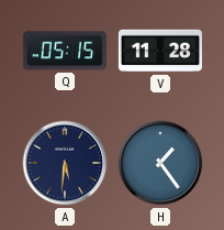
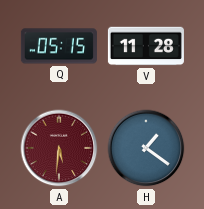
A dial: navy -> burgundy (59, 148)
H: 1:24 -> 1:21 (146, 148)
